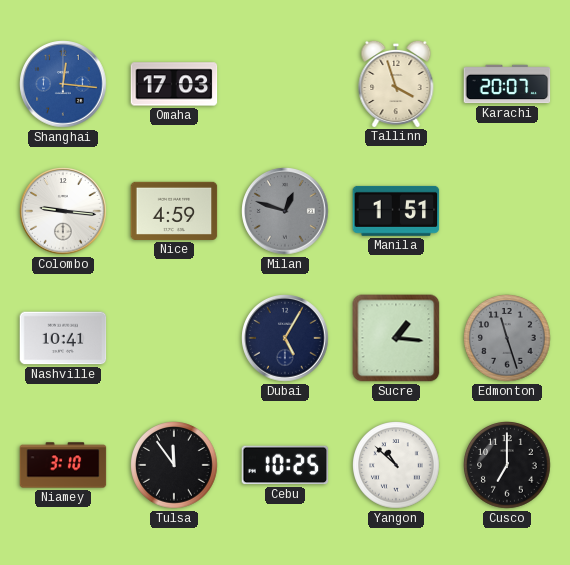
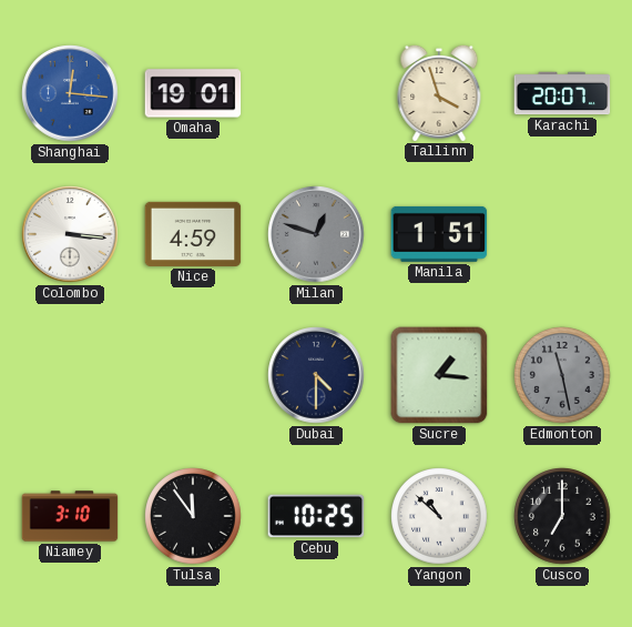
Omaha: 17:03 -> 19:01 (193, 93)
Colombo: 9:16 -> 3:16 (70, 234)
Nashville: 10:41 -> none (63, 338)
Dubai: 5:05 -> 4:30 (316, 375)
Edmonton: 11:27 -> 11:28 (562, 375)
